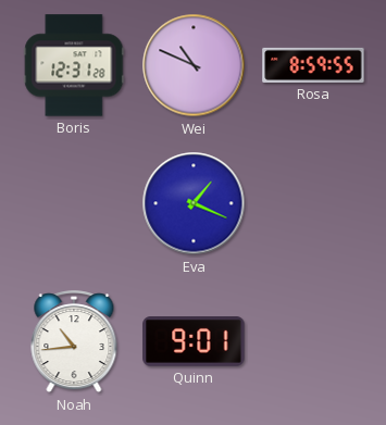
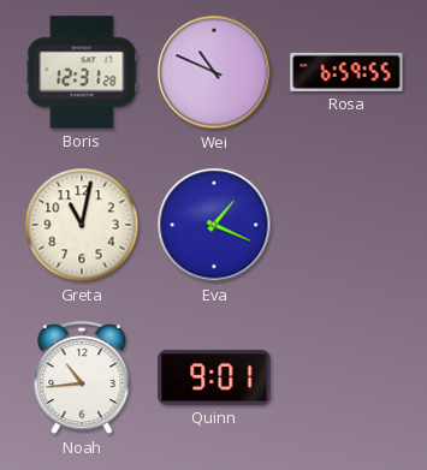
Rosa: 8:59 -> 6:59 (346, 72)
Greta: none -> 11:02 (82, 225)
